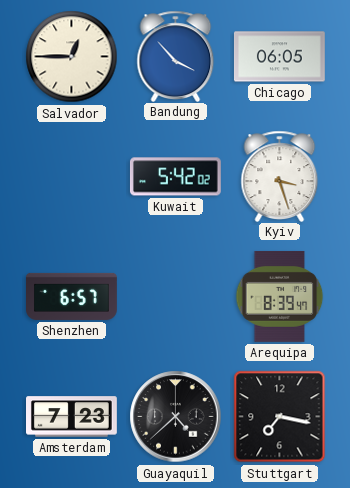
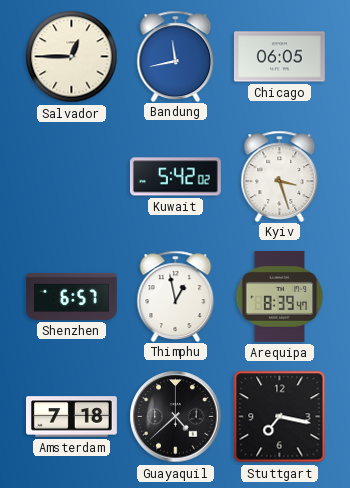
Bandung: 3:53 -> 11:43 (176, 56)
Thimphu: none -> 12:58 (176, 296)
Amsterdam: 7:23 -> 7:18 (72, 417)
